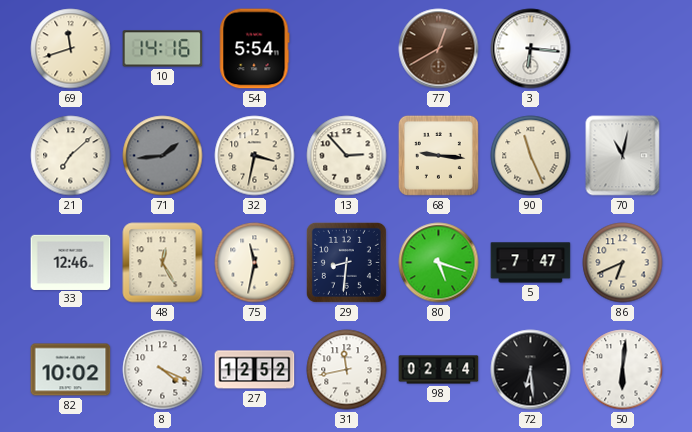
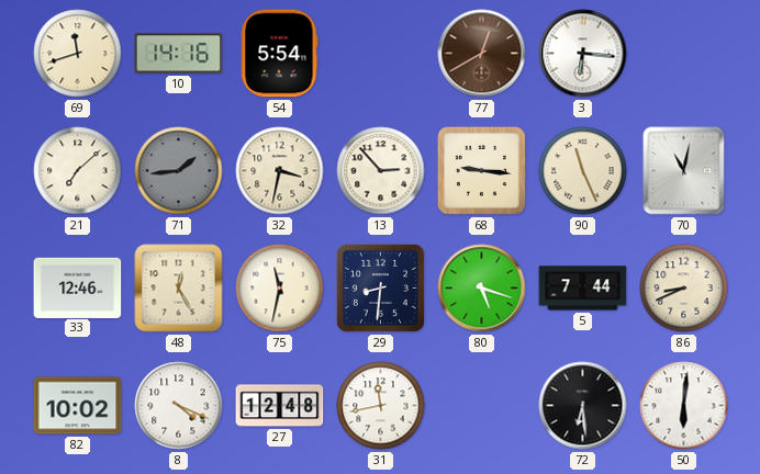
5: 7:47 -> 7:44 (583, 289)
86: 6:41 -> 8:41 (684, 289)
27: 12:52 -> 12:48 (280, 406)
98: 02:44 -> none (439, 370)
